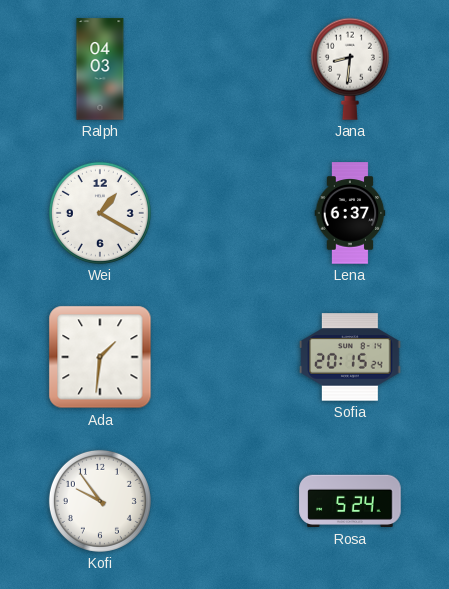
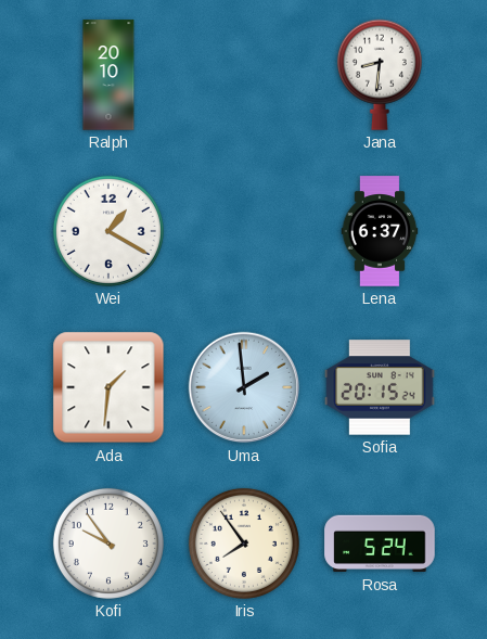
Ralph: 04:03 -> 20:10 (108, 75)
Uma: none -> 1:59 (244, 387)
Iris: none -> 7:54 (244, 544)
